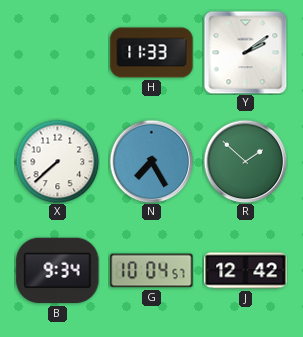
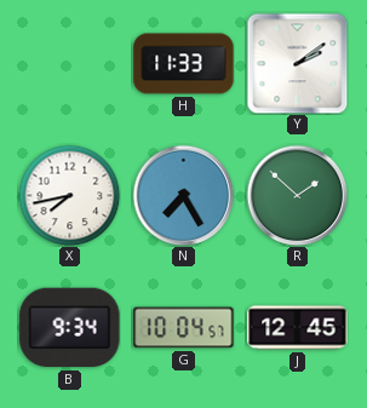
X: 7:38 -> 7:43 (69, 195)
J: 12:42 -> 12:45 (298, 328)
